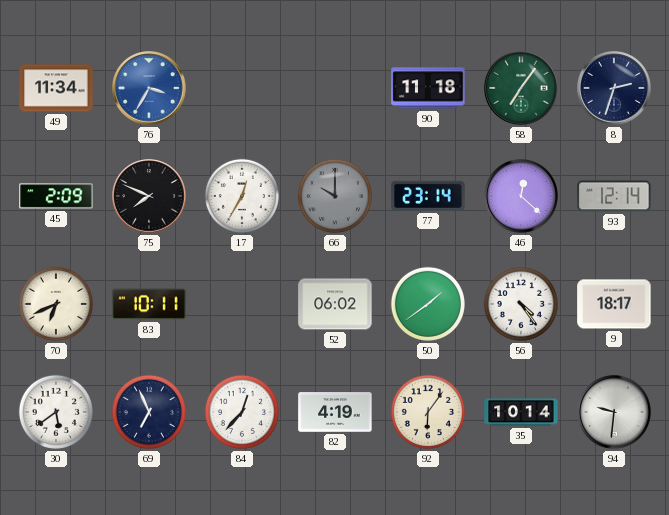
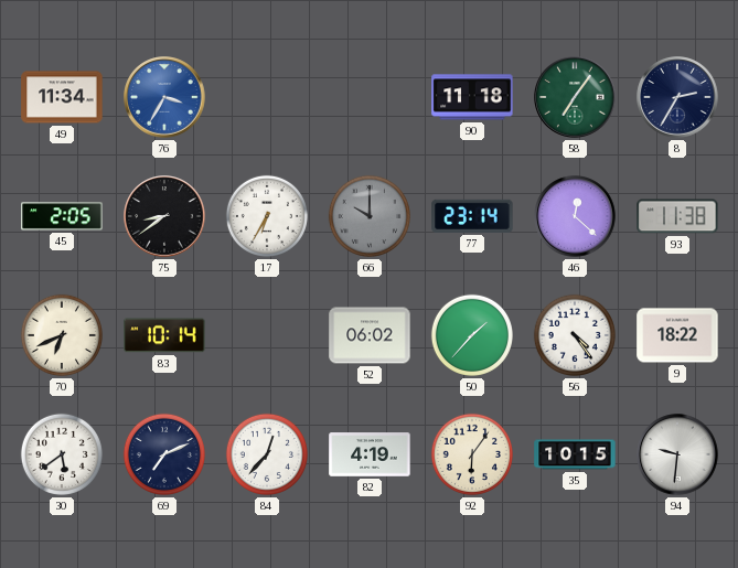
8: 2:33 -> 2:35 (677, 97)
45: 2:09 -> 2:05 (62, 216)
75: 7:49 -> 8:39 (164, 216)
17: 12:35 -> 6:35 (267, 216)
93: 12:14 -> 11:38 (677, 216)
83: 10:11 -> 10:14 (164, 335)
50: 1:39 -> 1:37 (472, 335)
9: 18:17 -> 18:22 (677, 335)
69: 6:56 -> 7:11 (164, 454)
35: 10:14 -> 10:15 (575, 454)
